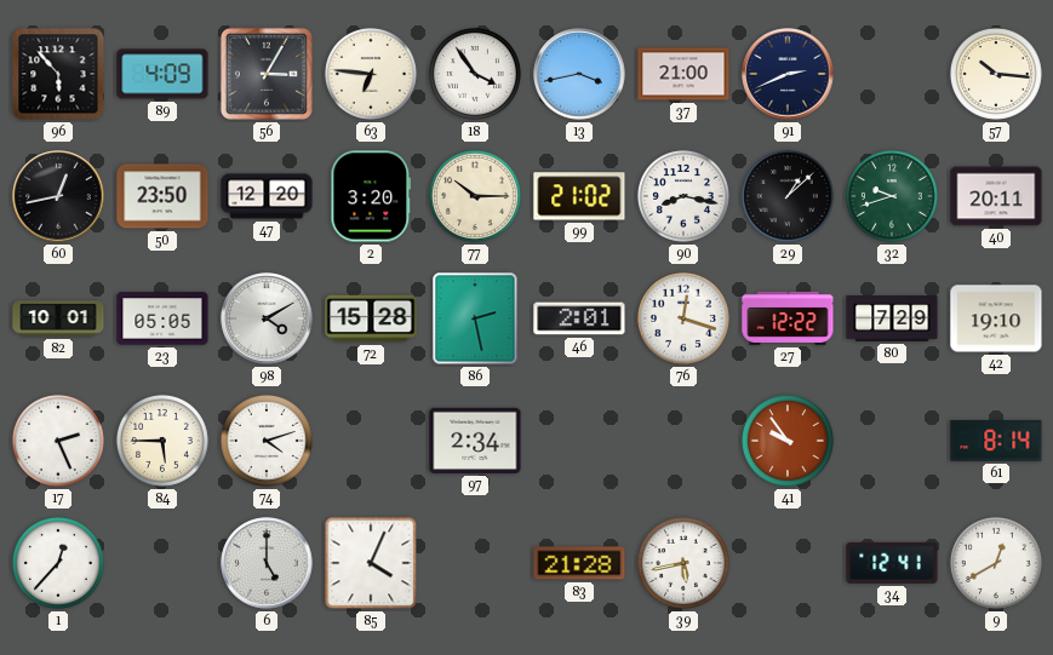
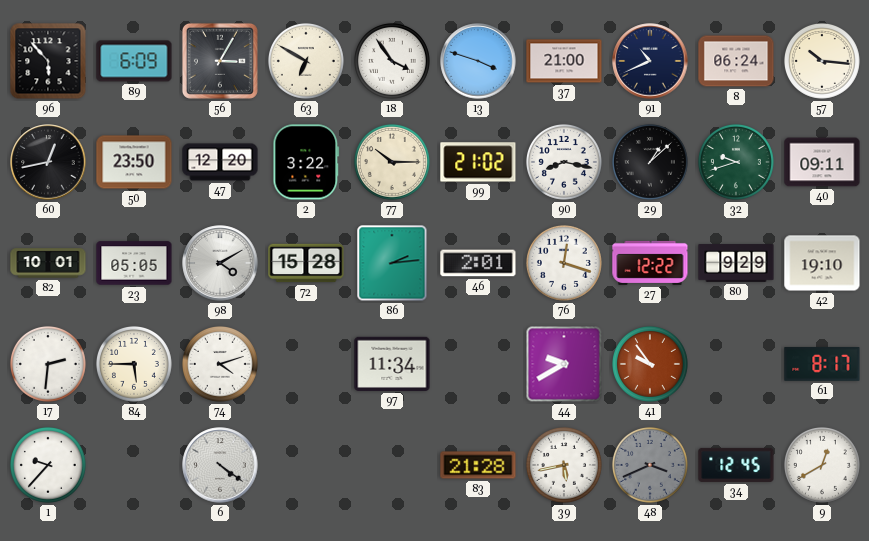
89: 4:09 -> 6:09 (134, 61)
63: 6:46 -> 6:50 (306, 61)
13: 3:43 -> 3:48 (478, 61)
91: 2:41 -> 10:41 (650, 61)
8: none -> 06:24 (736, 61)
2: 3:20 -> 3:22 (306, 162)
40: 20:11 -> 09:11 (822, 162)
86: 2:28 -> 2:14 (392, 263)
80: 7:29 -> 9:29 (736, 263)
17: 2:26 -> 2:31 (48, 364)
97: 2:34 -> 11:34 (392, 364)
44: none -> 9:40 (564, 364)
61: 8:14 -> 8:17 (822, 364)
1: 12:37 -> 9:37 (48, 465)
6: 5:00 -> 4:21 (220, 465)
85: 4:04 -> none (371, 563)
48: none -> 3:41 (650, 465)
34: 12:41 -> 12:45 (736, 465)
